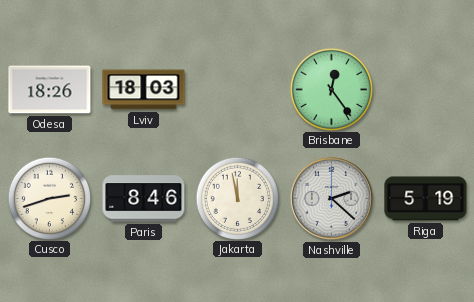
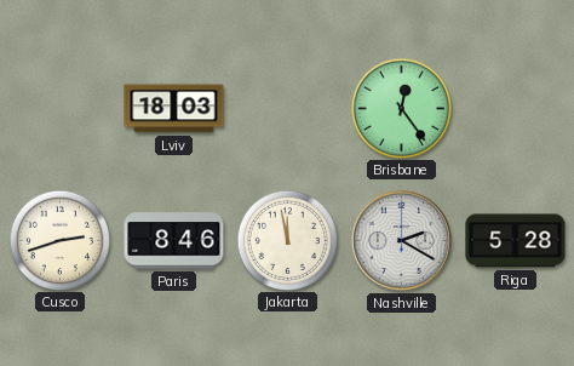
Odesa: 18:26 -> none (50, 90)
Nashville: 2:22 -> 2:20 (401, 240)
Riga: 5:19 -> 5:28 (516, 241)
